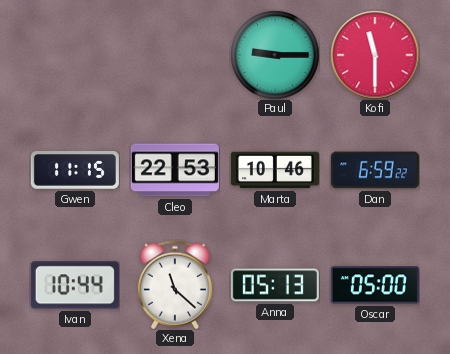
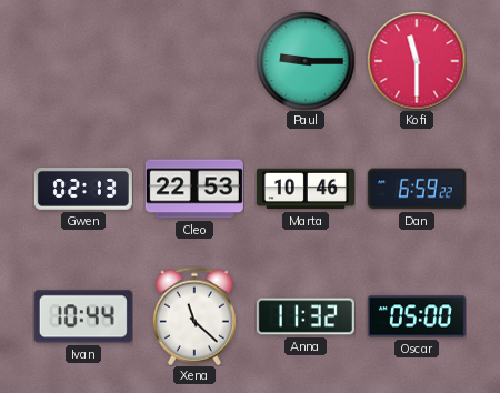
Gwen: 11:15 -> 02:13 (83, 190)
Anna: 05:13 -> 11:32 (306, 316)
